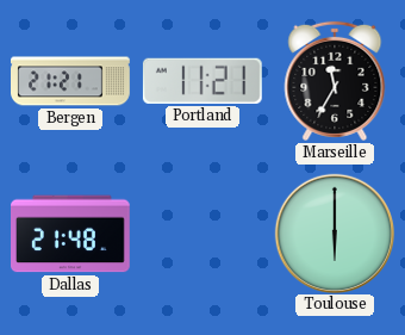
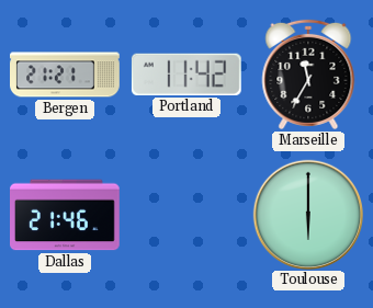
Portland: 11:21 -> 11:42 (187, 75)
Dallas: 21:48 -> 21:46 (66, 215)
